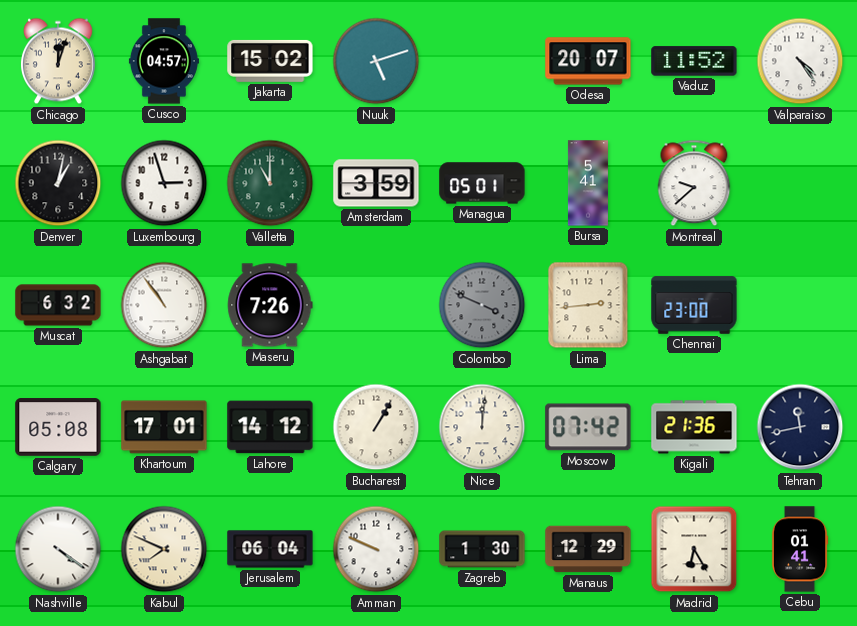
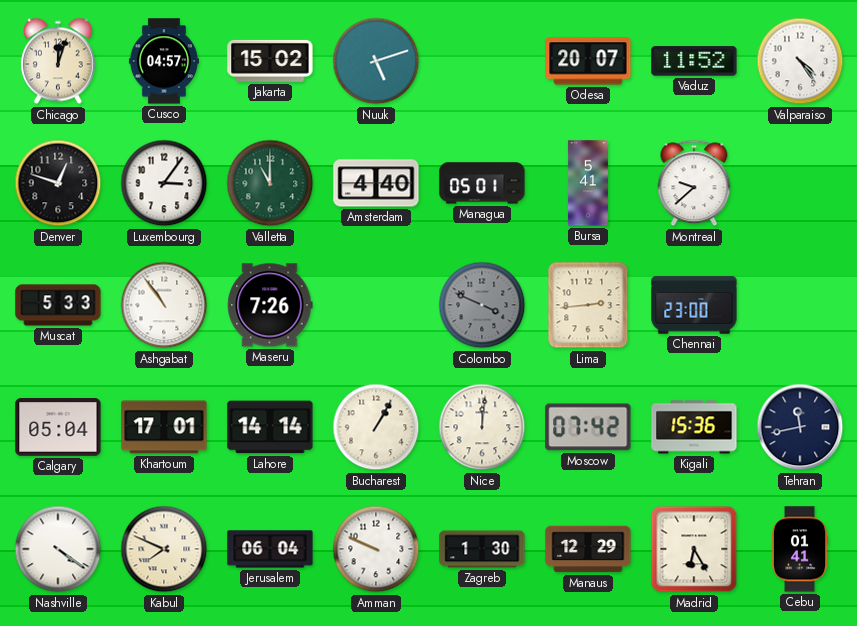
Denver: 1:02 -> 12:48 (58, 183)
Luxembourg: 2:57 -> 3:06 (164, 183)
Amsterdam: 3:59 -> 4:40 (376, 183)
Muscat: 6:32 -> 5:33 (58, 305)
Calgary: 05:08 -> 05:04 (58, 427)
Lahore: 14:12 -> 14:14 (270, 427)
Kigali: 21:36 -> 15:36 (694, 427)
